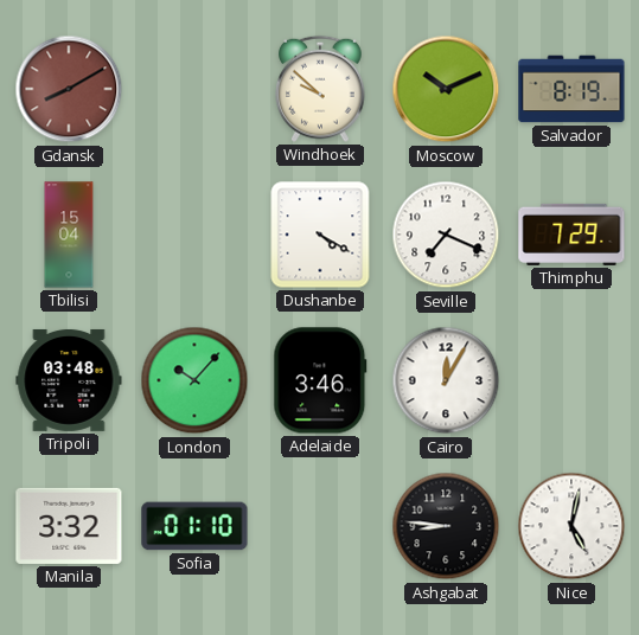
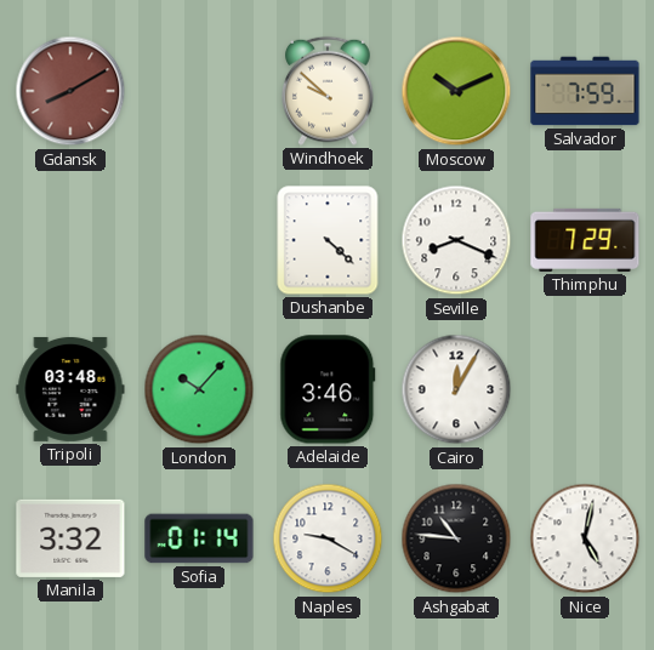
Salvador: 8:19 -> 7:59 (585, 91)
Tbilisi: 15:04 -> none (69, 235)
Dushanbe: 4:20 -> 4:22 (328, 240)
Seville: 7:19 -> 8:19 (456, 240)
Sofia: 01:10 -> 01:14 (199, 538)
Naples: none -> 9:20 (328, 538)
Ashgabat: 8:46 -> 10:46 (456, 538)
